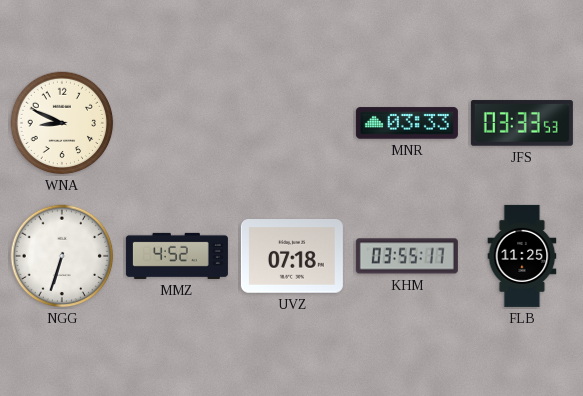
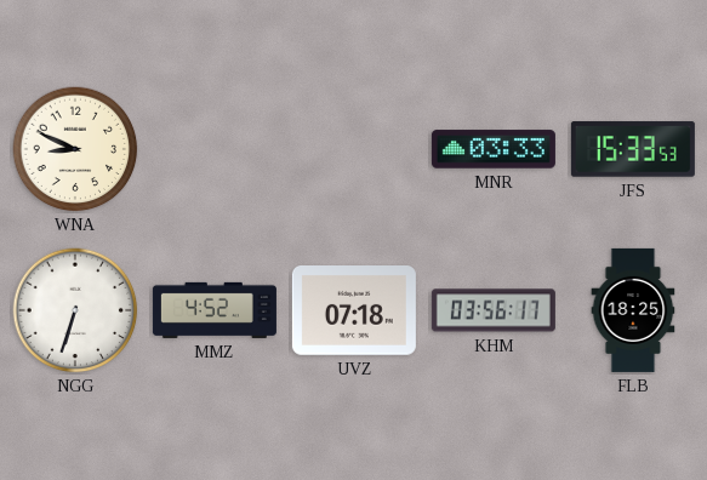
JFS: 03:33 -> 15:33 (633, 149)
KHM: 03:55 -> 03:56 (494, 310)
FLB: 11:25 -> 18:25 (633, 310)
